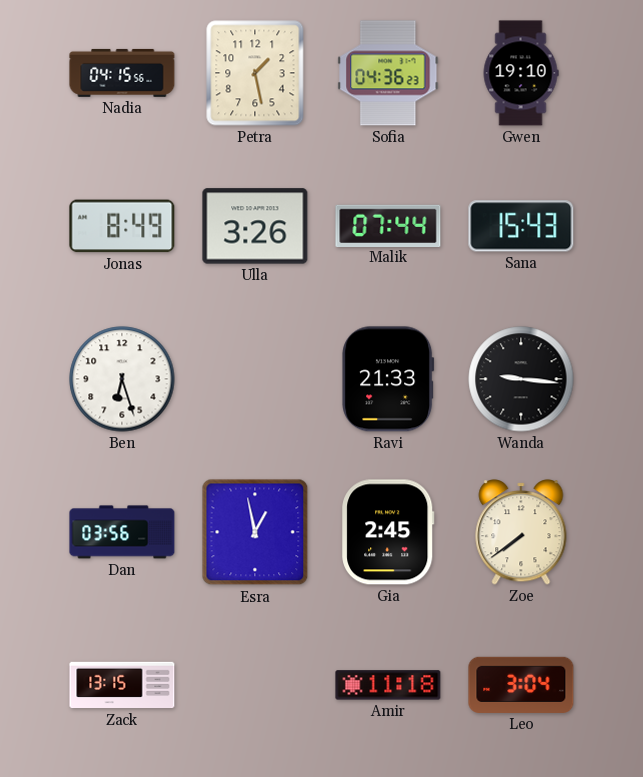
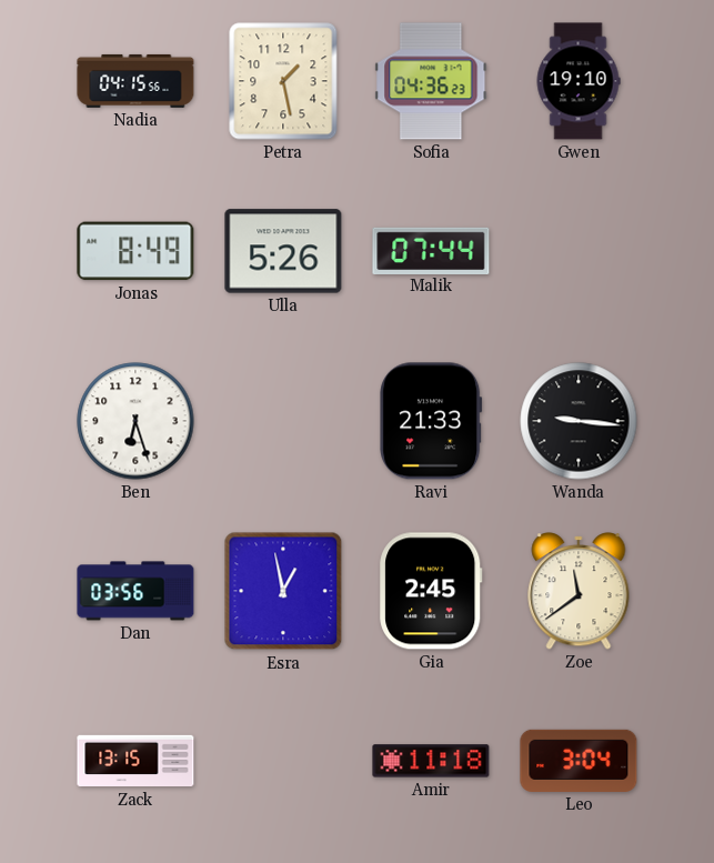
Ulla: 3:26 -> 5:26 (283, 251)
Sana: 15:43 -> none (521, 226)
Zoe: 7:39 -> 11:39 (579, 591)
